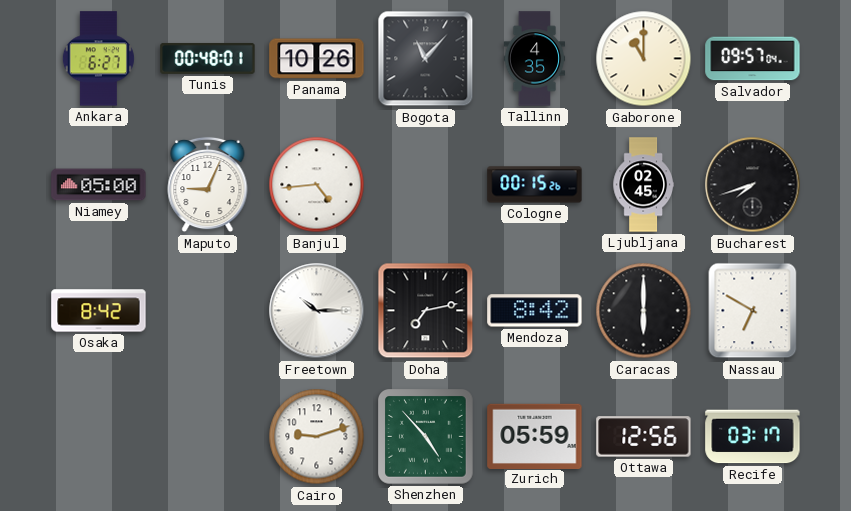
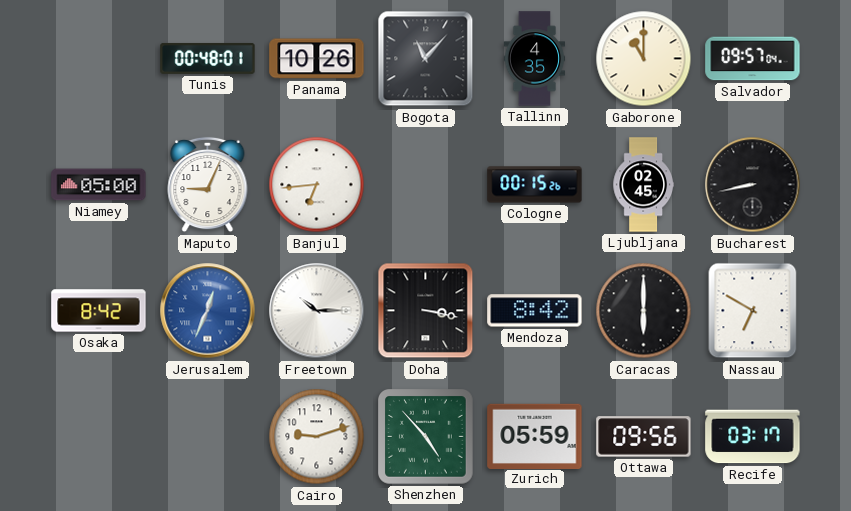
Ankara: 6:27 -> none (98, 59)
Banjul: 4:44 -> 6:44 (317, 185)
Bucharest: 7:42 -> 8:43 (753, 185)
Jerusalem: none -> 12:34 (208, 311)
Doha: 7:13 -> 3:17 (426, 311)
Ottawa: 12:56 -> 09:56 (644, 437)
